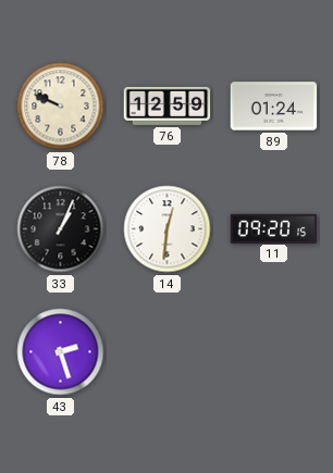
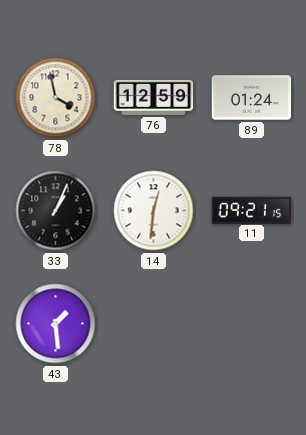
78: 9:49 -> 3:58 (56, 98)
11: 09:20 -> 09:21 (252, 210)
43: 2:27 -> 1:29 (56, 324)
